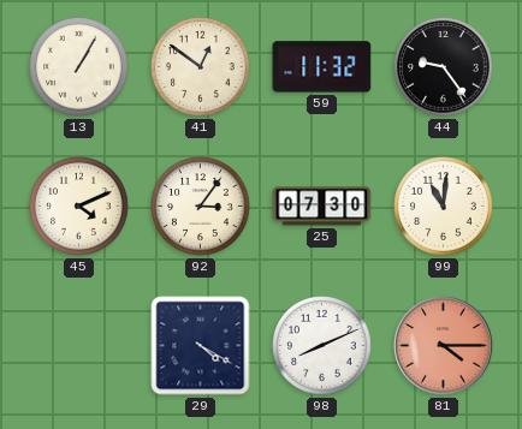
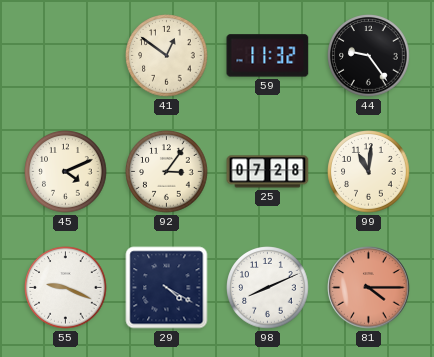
13: 1:05 -> none (79, 67)
25: 07:30 -> 07:28 (268, 172)
55: none -> 9:19 (66, 288)
